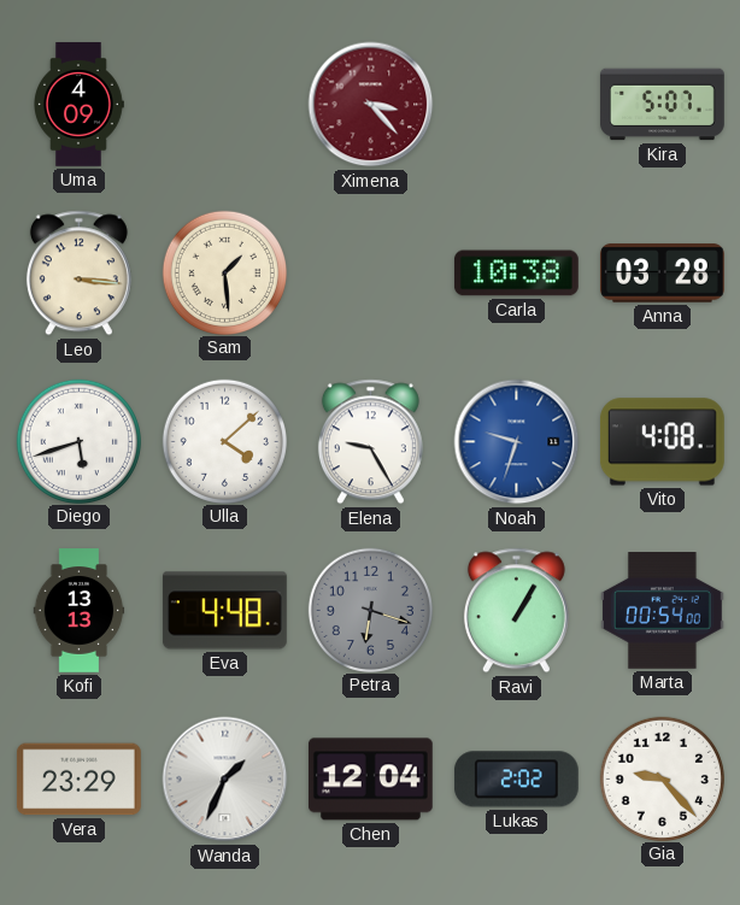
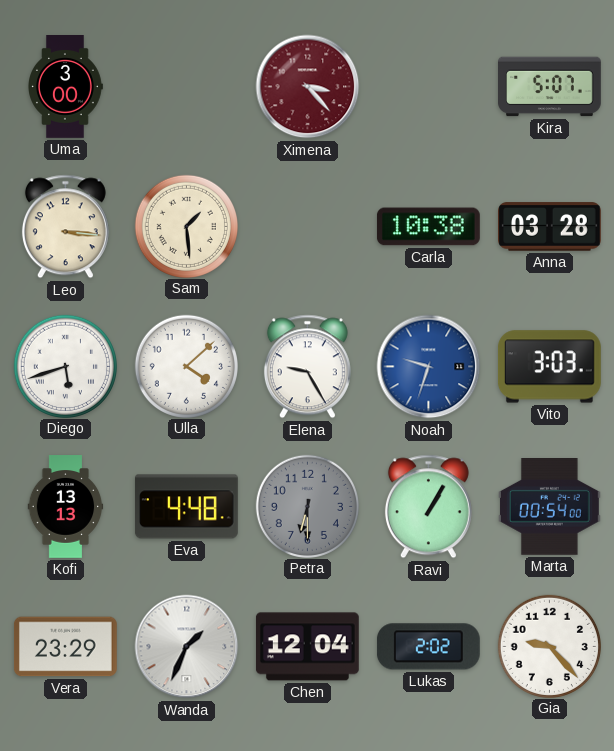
Uma: 4:09 -> 3:00 (66, 87)
Vito: 4:08 -> 3:03 (549, 367)
Petra: 6:18 -> 6:30 (307, 506)
